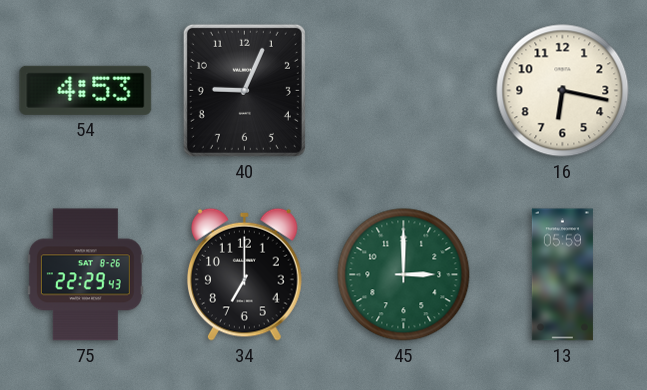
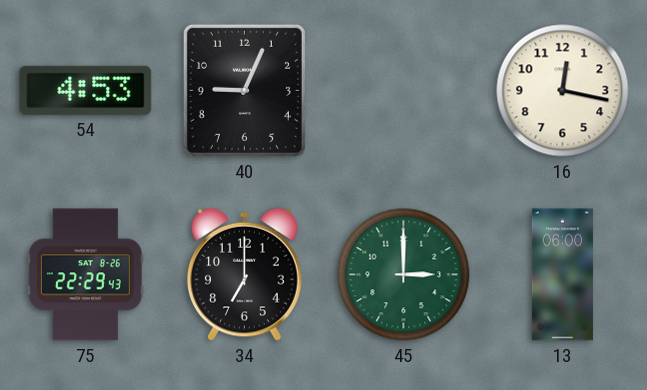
16: 6:17 -> 12:17 (563, 91)
13: 05:59 -> 06:00 (562, 275)
